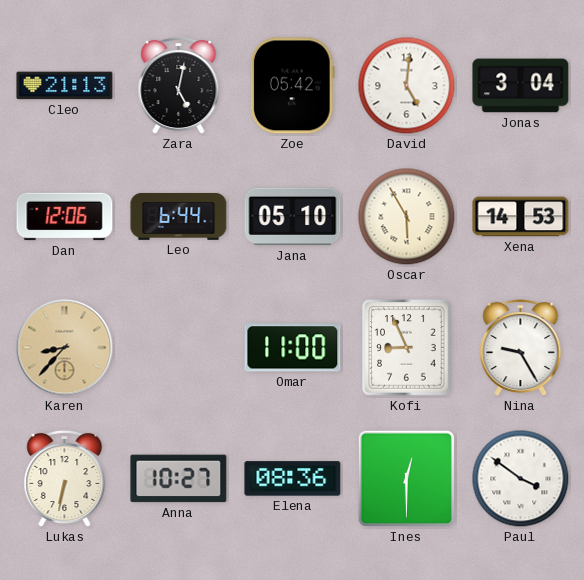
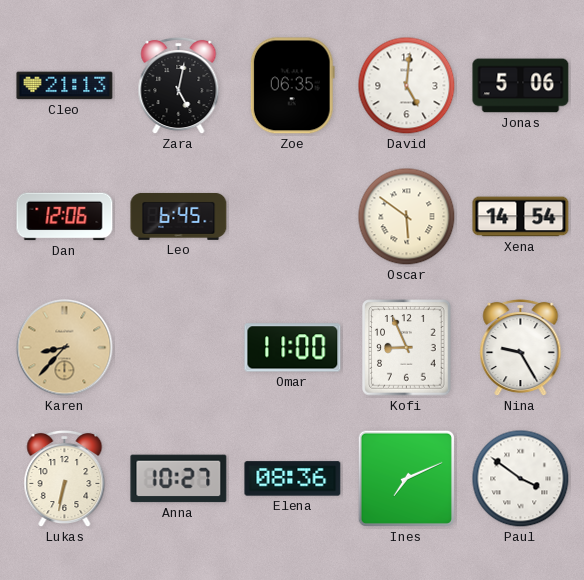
Zoe: 05:42 -> 06:35 (292, 86)
Jonas: 3:04 -> 5:06 (521, 86)
Leo: 6:44 -> 6:45 (179, 216)
Jana: 05:10 -> none (293, 217)
Oscar: 5:55 -> 5:51 (407, 217)
Xena: 14:53 -> 14:54 (521, 217)
Ines: 12:30 -> 7:11 (406, 478)
